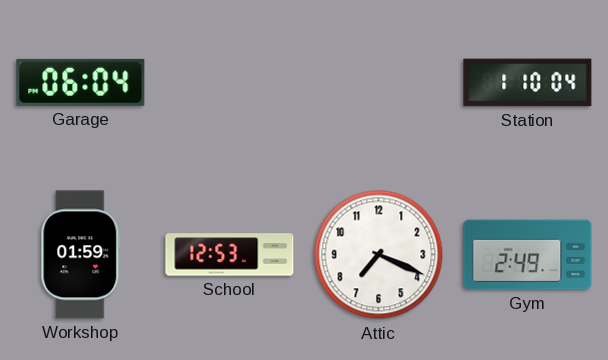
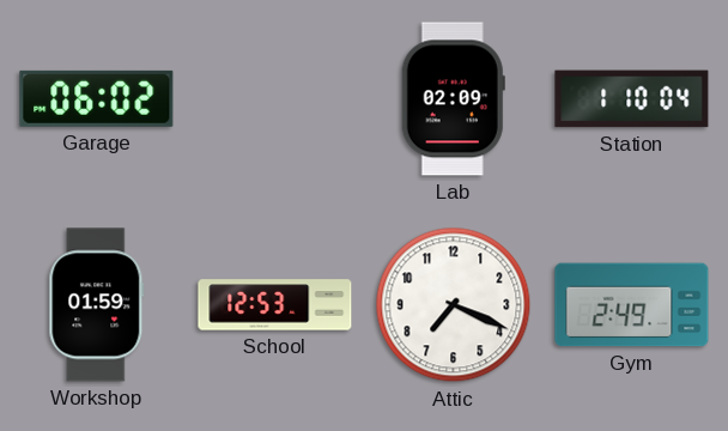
Garage: 06:04 -> 06:02 (97, 98)
Lab: none -> 02:09 (453, 99)
